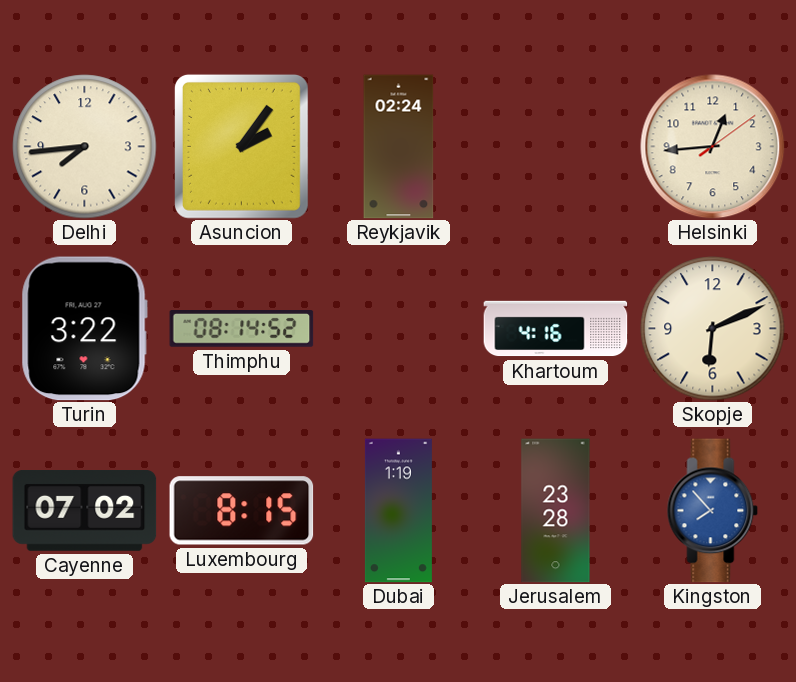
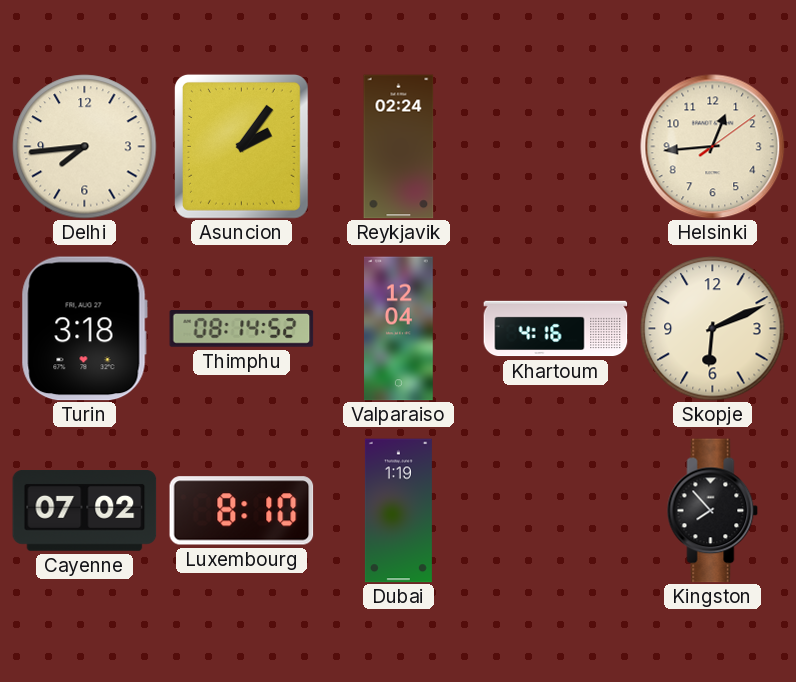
Turin: 3:22 -> 3:18 (84, 329)
Valparaiso: none -> 12:04 (399, 329)
Luxembourg: 8:15 -> 8:10 (242, 511)
Jerusalem: 23:28 -> none (556, 511)
Kingston dial: blue -> black (713, 511)
